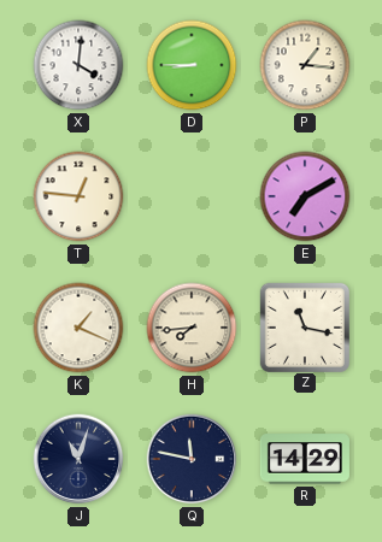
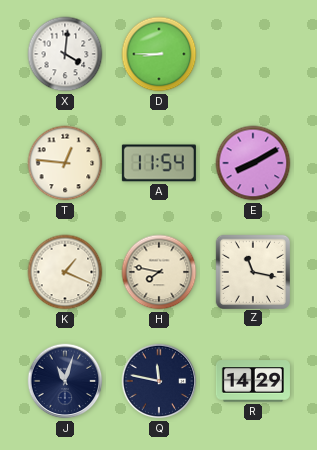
P: 1:16 -> none (305, 65)
A: none -> 11:54 (159, 163)
E: 7:10 -> 8:10 (253, 163)
H: 7:44 -> 7:47 (159, 272)
